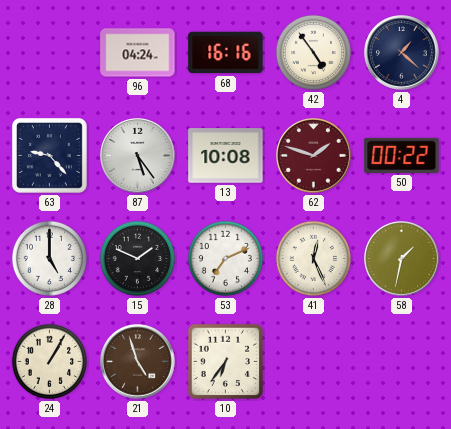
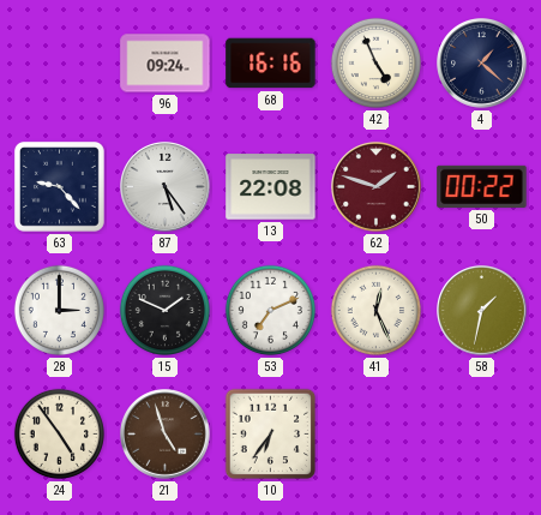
96: 04:24 -> 09:24 (166, 64)
42: 4:54 -> 4:56 (375, 62)
13: 10:08 -> 22:08 (271, 187)
28: 5:00 -> 3:00 (59, 310)
24: 1:05 -> 4:54 (59, 433)
